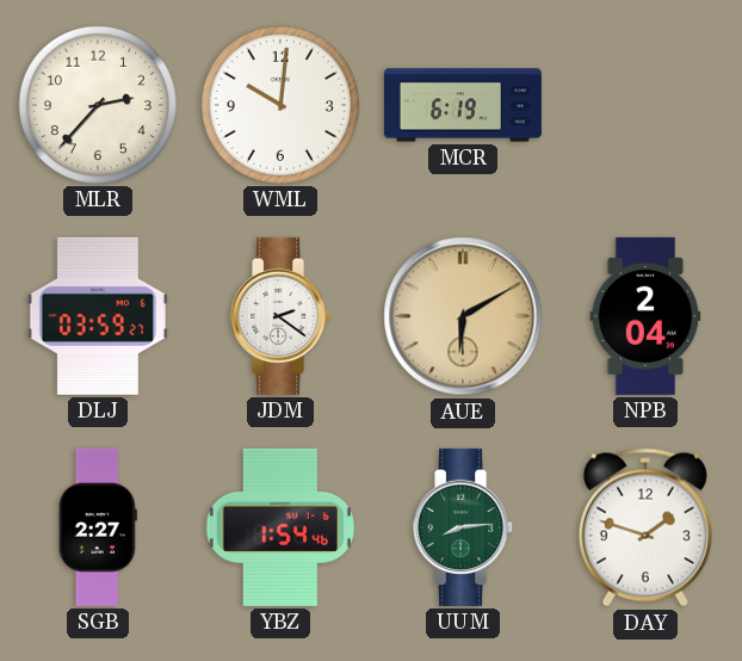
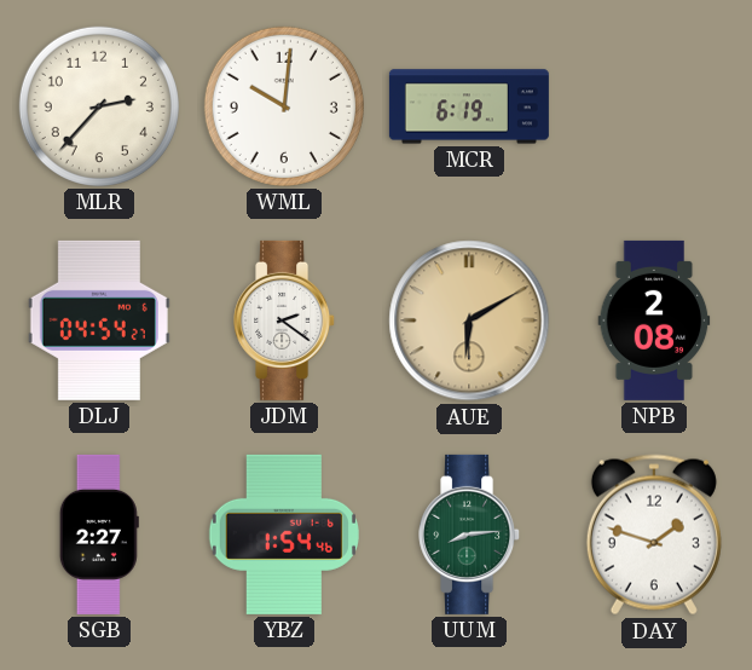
DLJ: 03:59 -> 04:54 (99, 320)
NPB: 2:04 -> 2:08 (654, 320)
